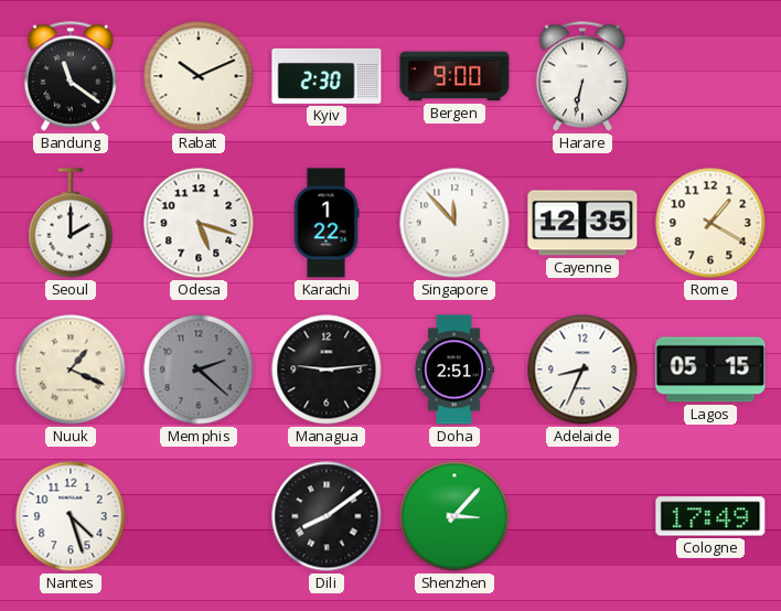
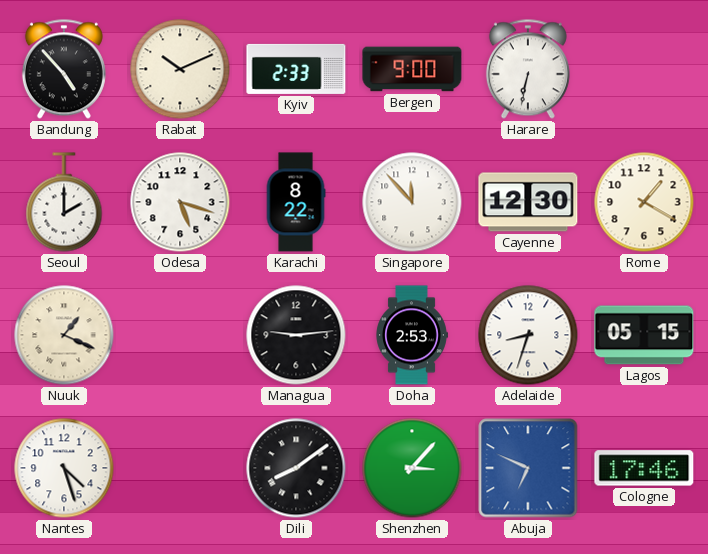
Bandung: 11:21 -> 4:53 (64, 69)
Kyiv: 2:30 -> 2:33 (296, 69)
Karachi: 1:22 -> 8:22 (296, 202)
Cayenne: 12:35 -> 12:30 (528, 202)
Memphis: 2:22 -> none (199, 369)
Doha: 2:51 -> 2:53 (412, 335)
Adelaide: 8:34 -> 8:33 (528, 335)
Abuja: none -> 6:49 (528, 468)
Cologne: 17:49 -> 17:46 (644, 468)
